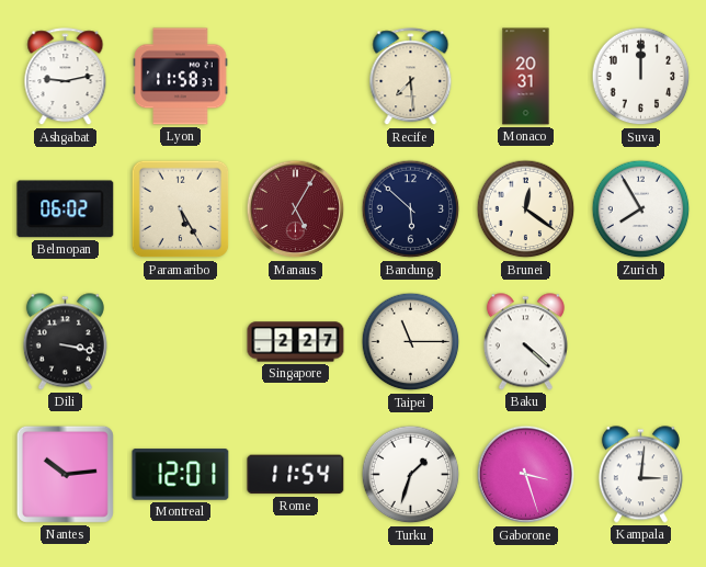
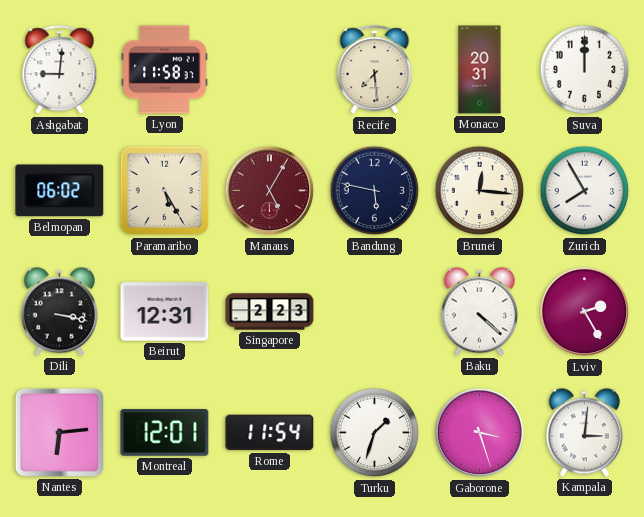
Ashgabat: 9:13 -> 9:01 (60, 70)
Bandung: 5:52 -> 5:47 (375, 191)
Brunei: 12:21 -> 12:16 (480, 191)
Beirut: none -> 12:31 (165, 312)
Singapore: 2:27 -> 2:23 (270, 312)
Taipei: 11:15 -> none (411, 342)
Lviv: none -> 2:25 (585, 312)
Nantes: 10:14 -> 6:14 (59, 432)
